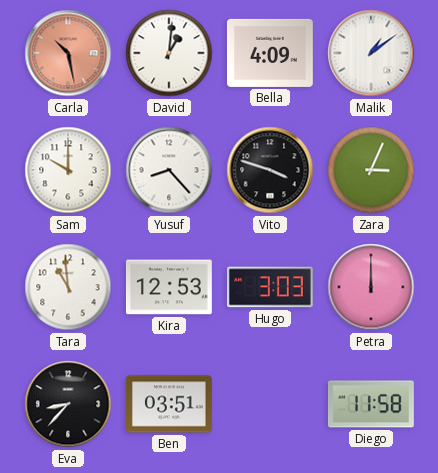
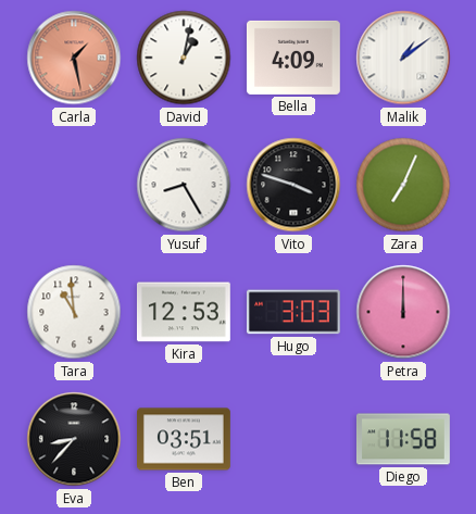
Carla: 10:28 -> 1:28 (74, 58)
David: 1:01 -> 1:02 (184, 58)
Sam: 10:00 -> none (68, 170)
Yusuf: 8:23 -> 8:25 (184, 185)
Zara: 3:04 -> 7:04 (403, 185)
